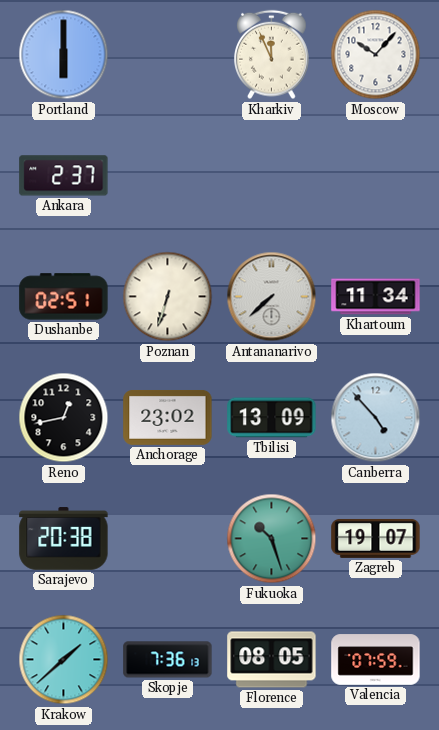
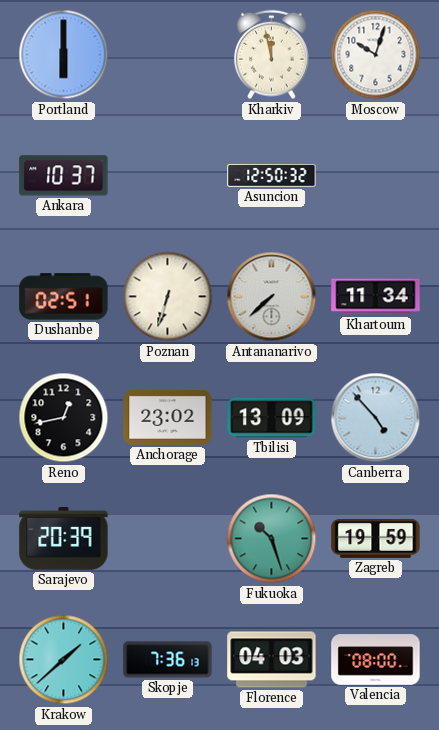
Kharkiv: 11:56 -> 11:58 (272, 55)
Moscow: 10:07 -> 10:03 (376, 55)
Ankara: 2:37 -> 10:37 (64, 176)
Asuncion: none -> 12:50 (272, 176)
Sarajevo: 20:38 -> 20:39 (64, 539)
Zagreb: 19:07 -> 19:59 (376, 538)
Florence: 08:05 -> 04:03 (272, 660)
Valencia: 07:59 -> 08:00 (376, 660)
